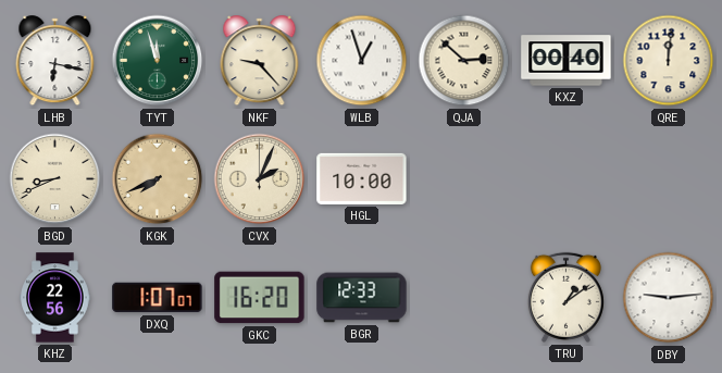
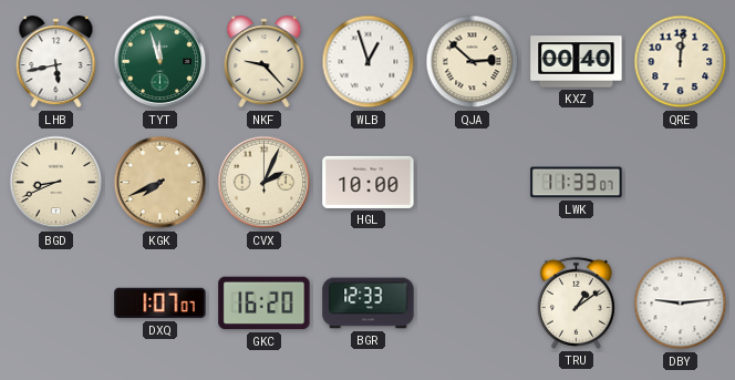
LHB: 6:17 -> 5:43 (56, 62)
LWK: none -> 11:33 (577, 183)
KHZ: 22:56 -> none (55, 298)
